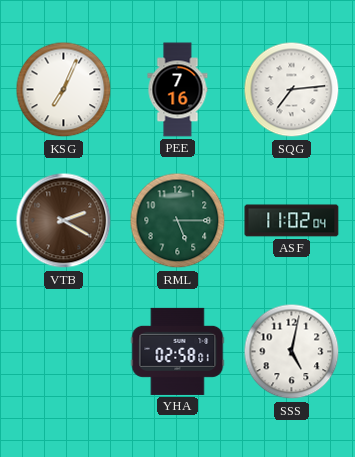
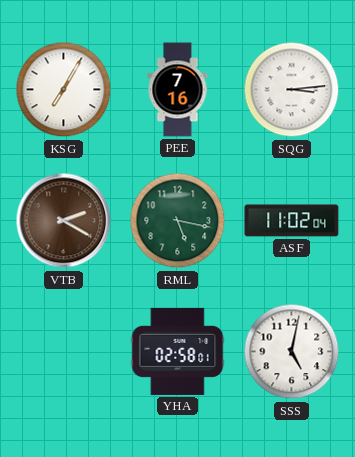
KSG: 7:04 -> 7:05 (64, 90)
SQG: 7:14 -> 3:14 (292, 90)
RML: 5:15 -> 5:17 (178, 221)
